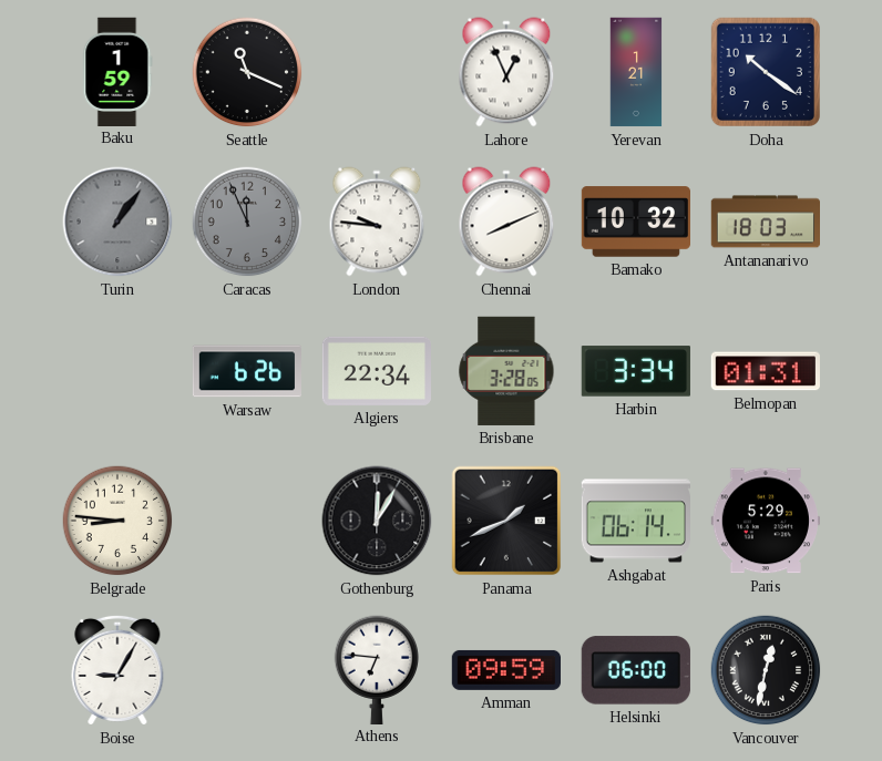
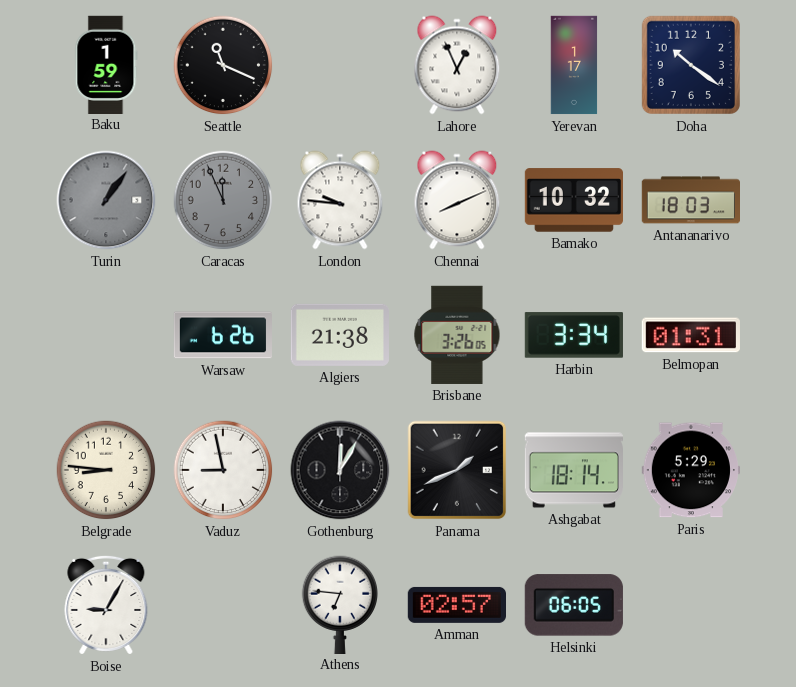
Yerevan: 1:21 -> 1:17 (574, 65)
Algiers: 22:34 -> 21:38 (340, 335)
Brisbane: 3:28 -> 3:26 (457, 335)
Vaduz: none -> 8:58 (223, 470)
Ashgabat: 06:14 -> 18:14 (574, 470)
Amman: 09:59 -> 02:57 (456, 605)
Helsinki: 06:00 -> 06:05 (574, 605)
Vancouver: 12:32 -> none (766, 670)
